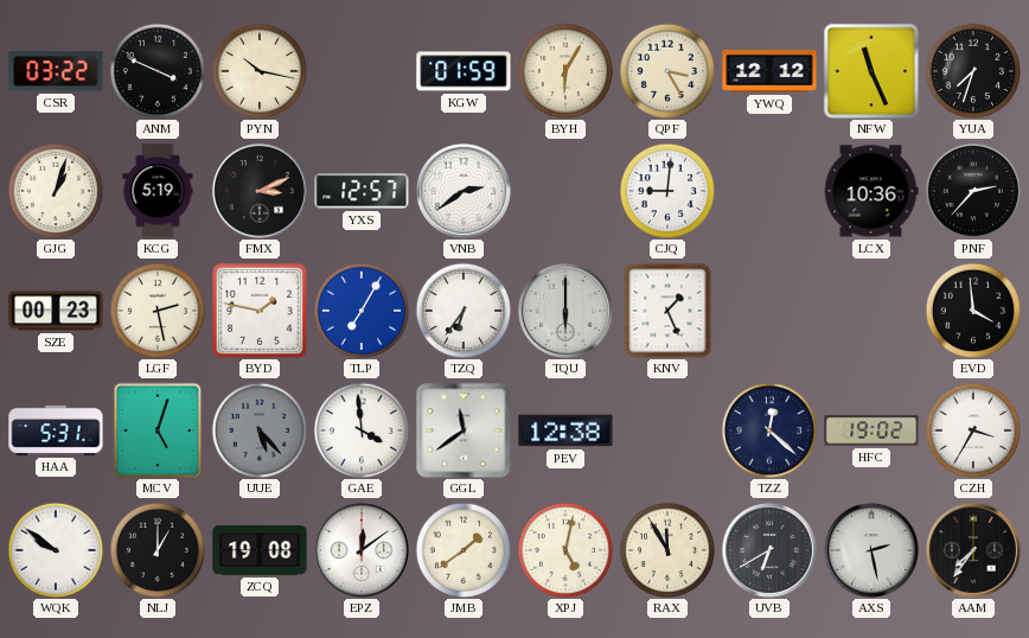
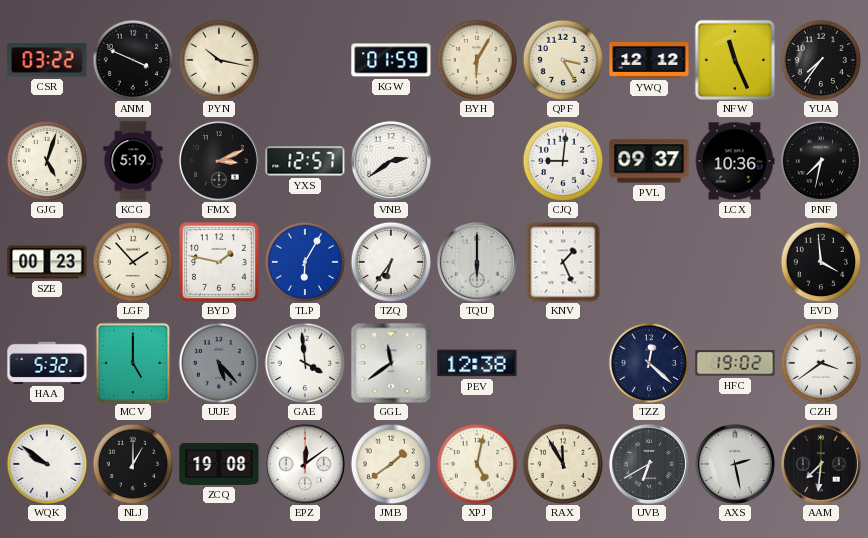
YUA: 7:33 -> 7:36 (820, 59)
GJG: 1:03 -> 5:03 (46, 160)
PVL: none -> 09:37 (649, 161)
PNF: 2:37 -> 7:32 (820, 160)
LGF: 2:28 -> 1:53 (132, 261)
TLP: 7:05 -> 6:05 (304, 261)
HAA: 5:31 -> 5:32 (47, 363)
MCV: 5:03 -> 5:00 (133, 363)
CZH: 3:35 -> 3:39 (820, 362)
AAM: 7:36 -> 7:31 (821, 464)
